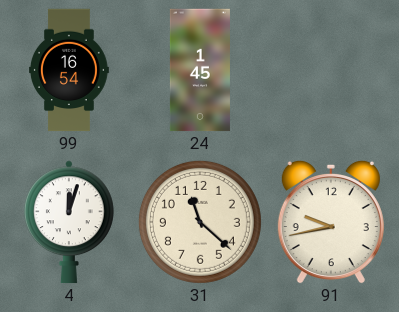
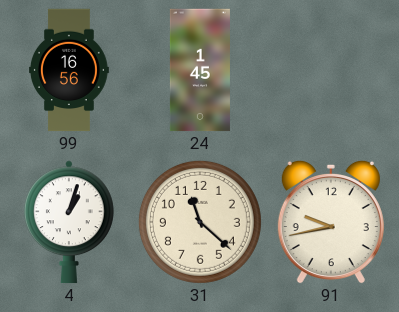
99: 16:54 -> 16:56 (70, 70)
4: 12:03 -> 1:03 (69, 222)
